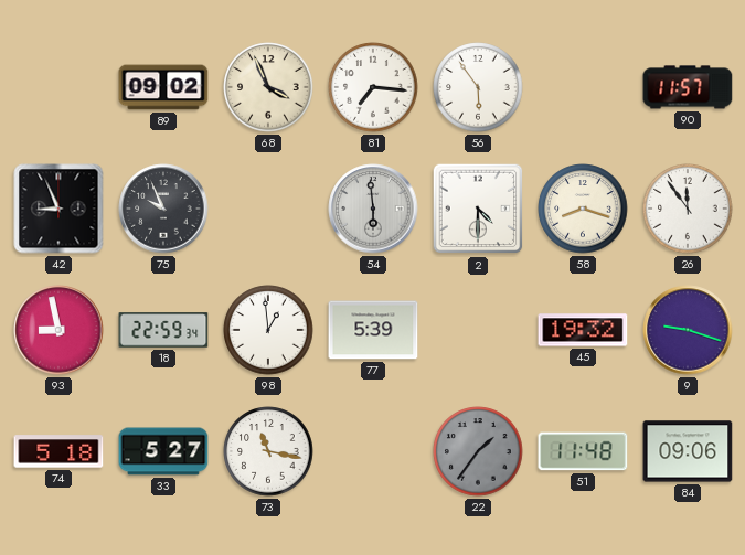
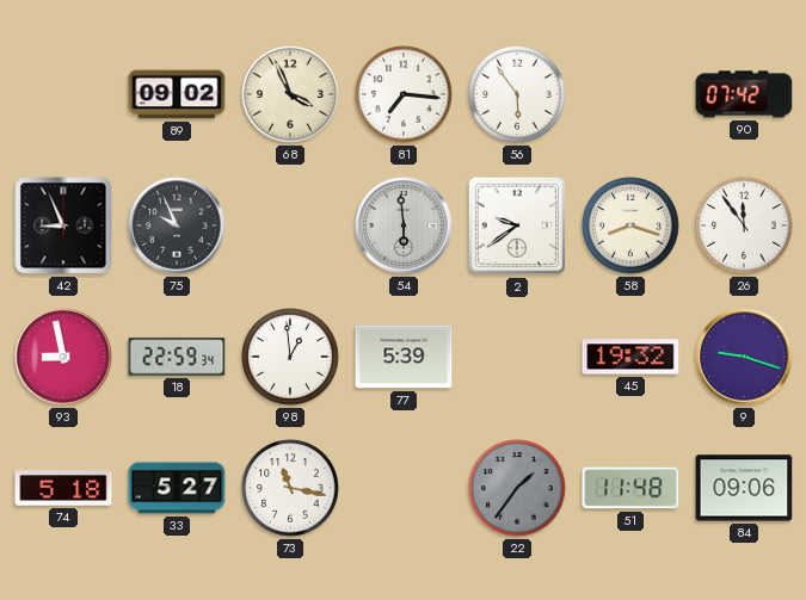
90: 11:57 -> 07:42 (744, 94)
2: 4:30 -> 9:39 (517, 225)
